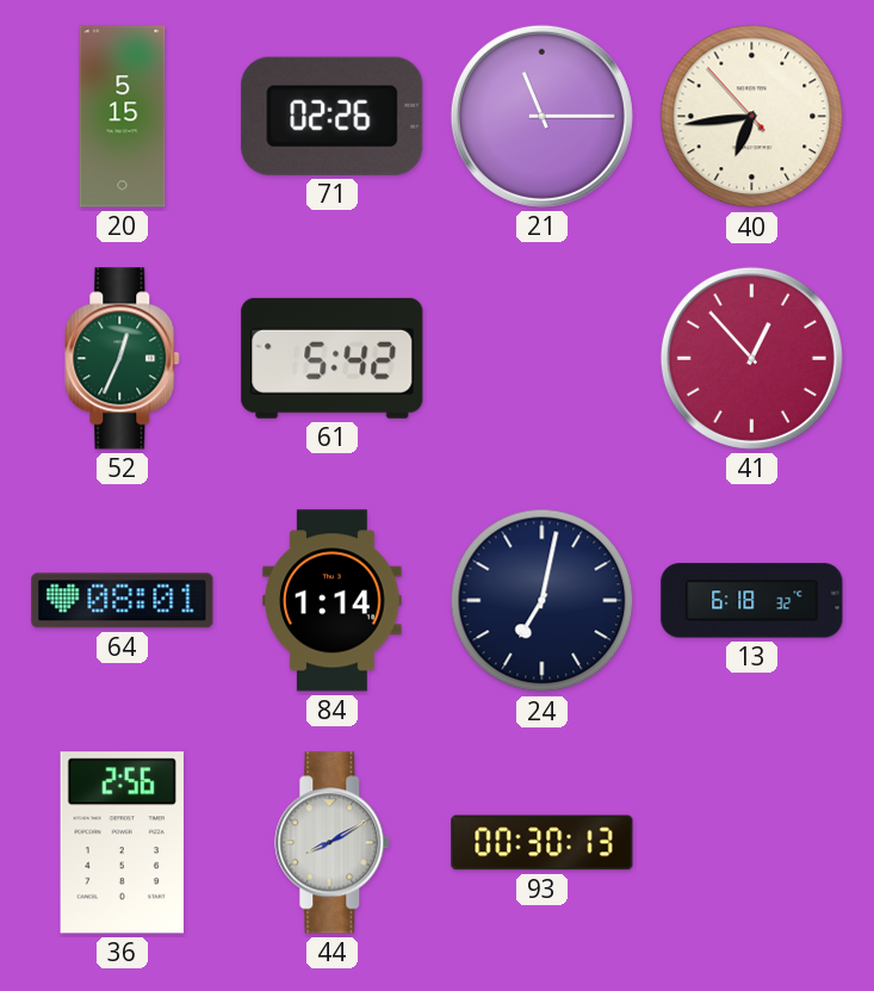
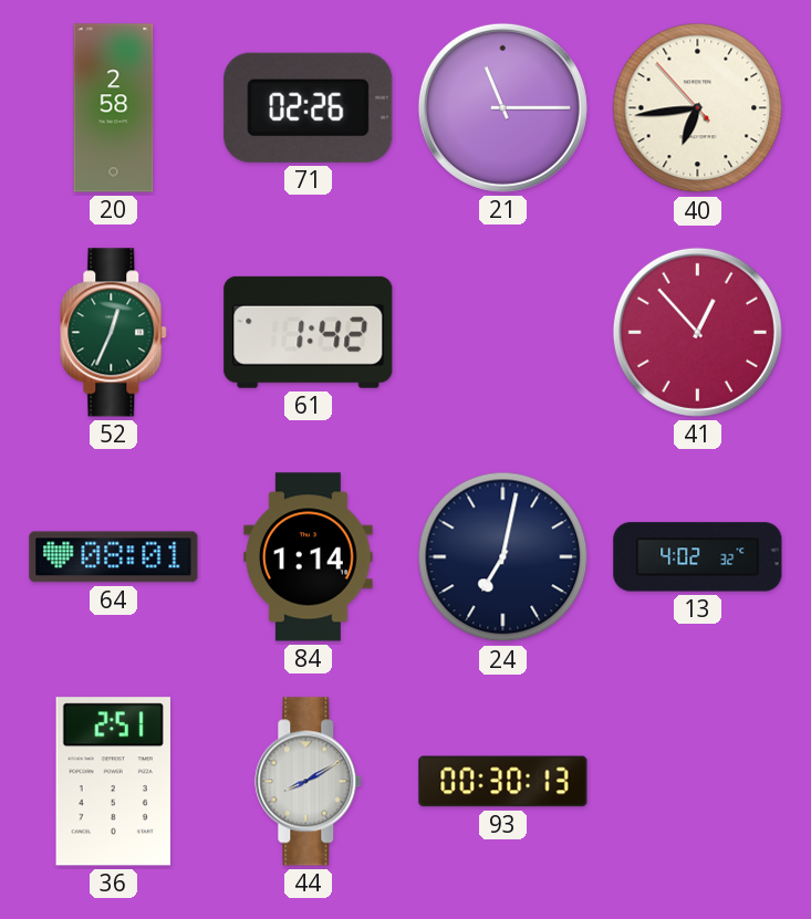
20: 5:15 -> 2:58 (114, 108)
61: 5:42 -> 1:42 (309, 332)
13: 6:18 -> 4:02 (698, 557)
36: 2:56 -> 2:51 (113, 782)
